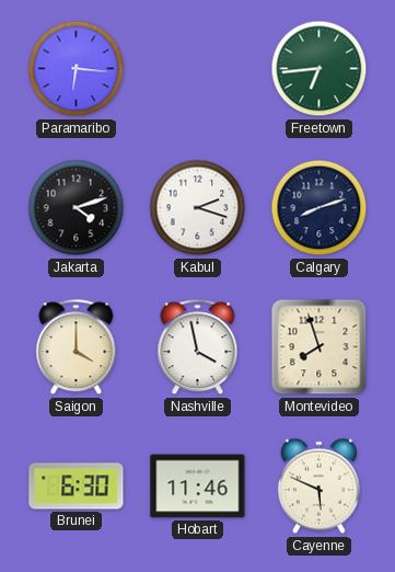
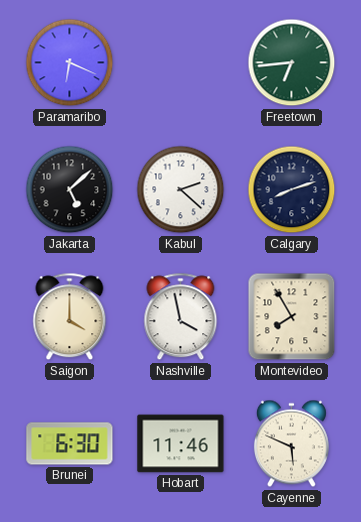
Paramaribo: 6:16 -> 6:19 (70, 63)
Jakarta: 4:12 -> 5:08 (70, 190)
Kabul: 2:18 -> 2:22 (181, 190)
Montevideo: 7:57 -> 7:55 (292, 317)
